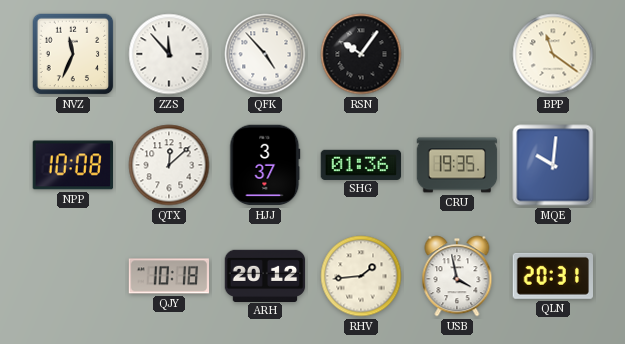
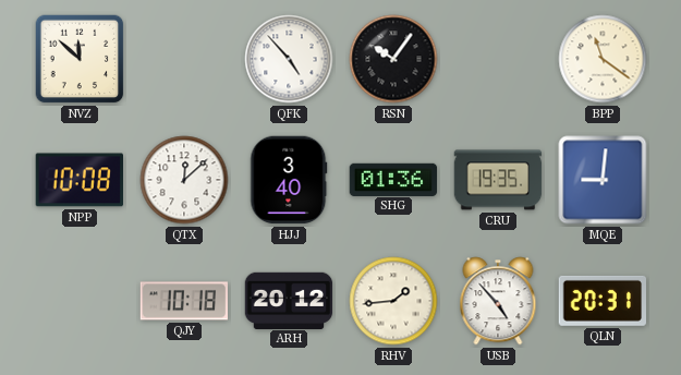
NVZ: 11:34 -> 11:52 (80, 59)
ZZS: 11:53 -> none (169, 54)
HJJ: 3:37 -> 3:40 (289, 180)
MQE: 10:01 -> 9:01 (603, 180)
USB: 3:58 -> 4:53 (498, 301)
